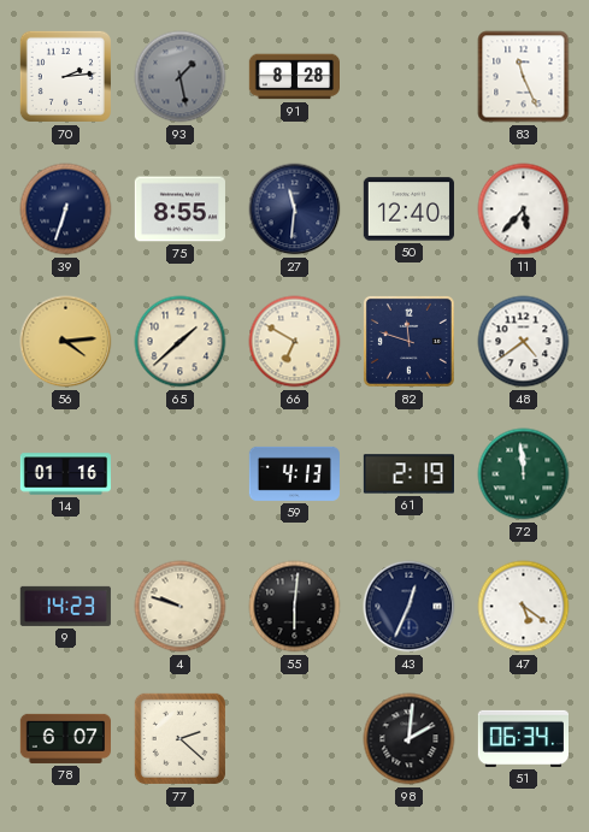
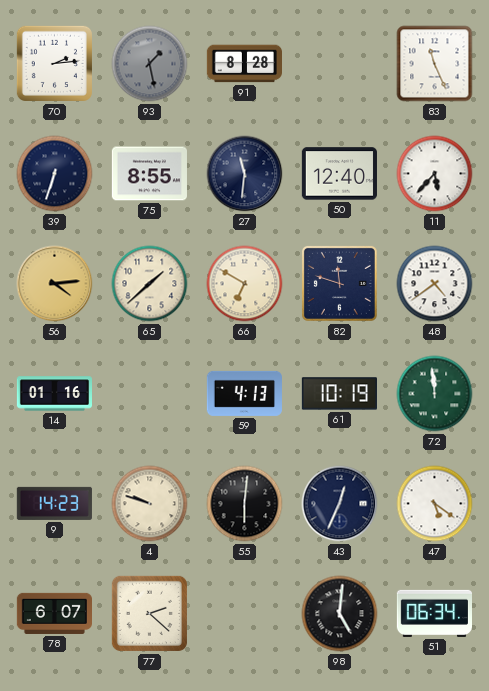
61: 2:19 -> 10:19 (339, 394)
98: 2:01 -> 5:01 (340, 614)
